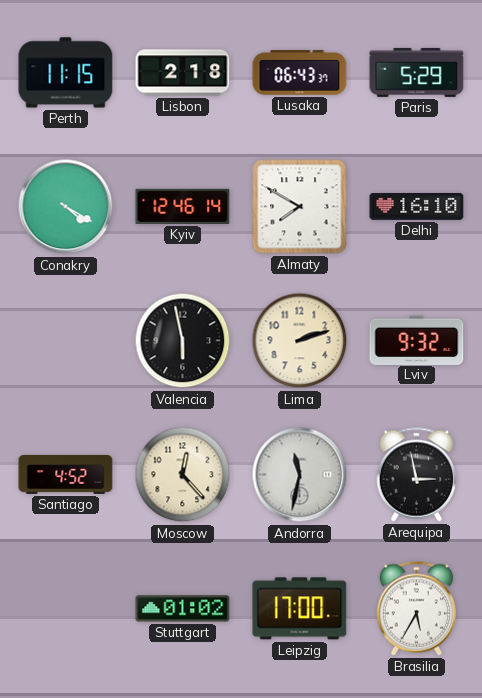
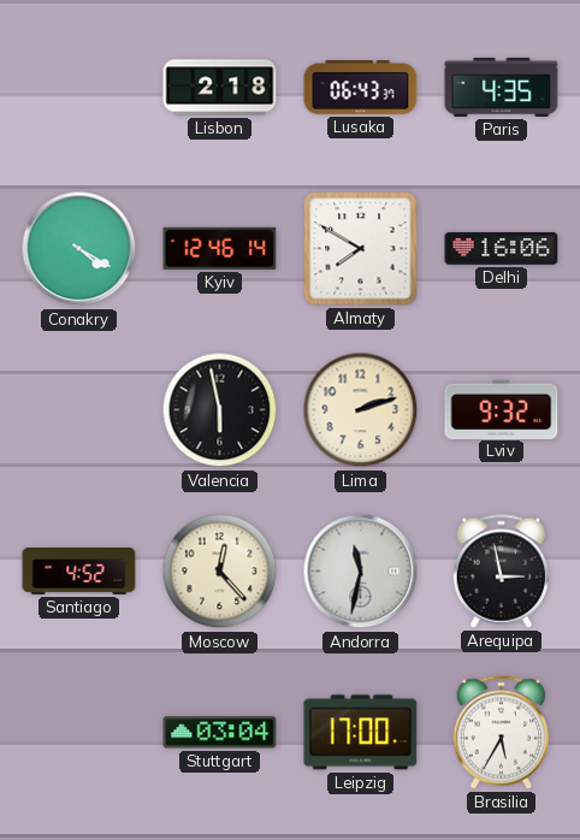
Perth: 11:15 -> none (66, 73)
Paris: 5:29 -> 4:35 (502, 87)
Delhi: 16:10 -> 16:06 (502, 248)
Stuttgart: 01:02 -> 03:04 (220, 733)
